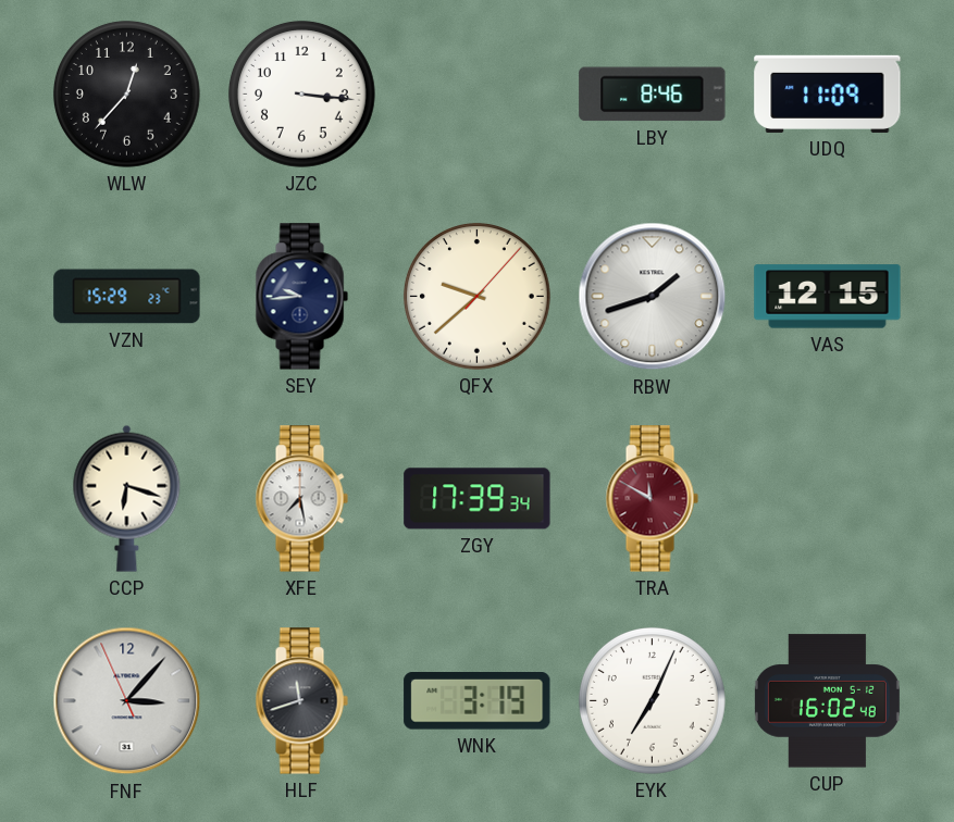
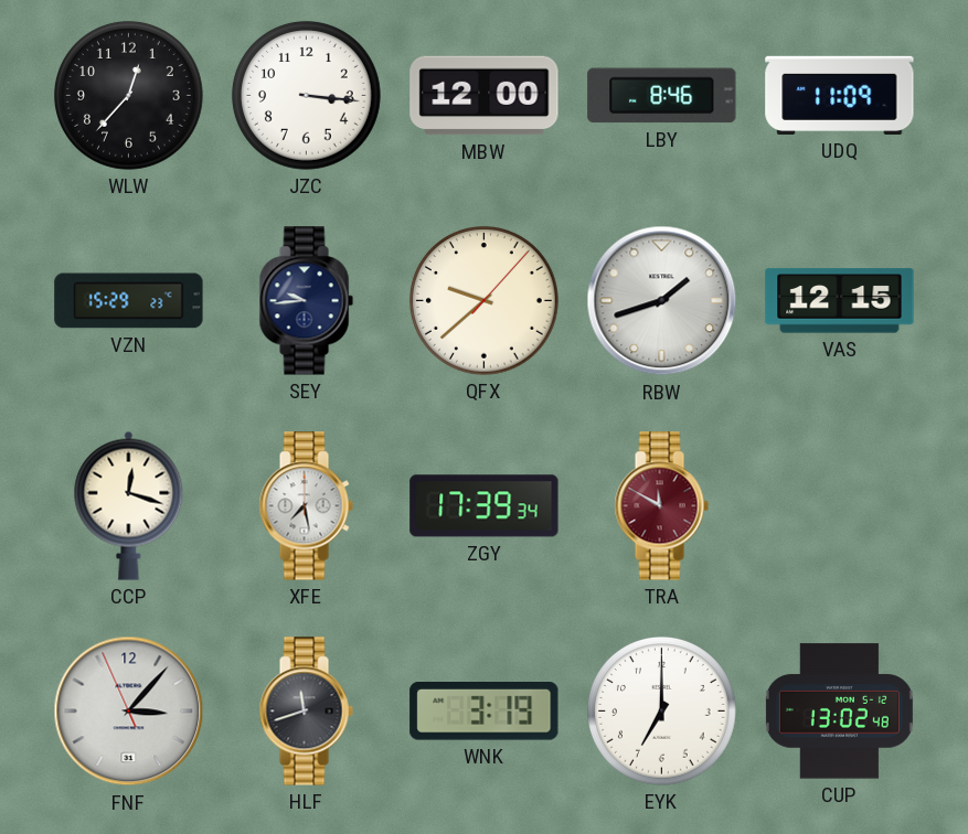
MBW: none -> 12:00 (485, 96)
CCP: 6:18 -> 12:18 (129, 505)
EYK: 7:04 -> 7:00 (662, 712)
CUP: 16:02 -> 13:02 (839, 712)
